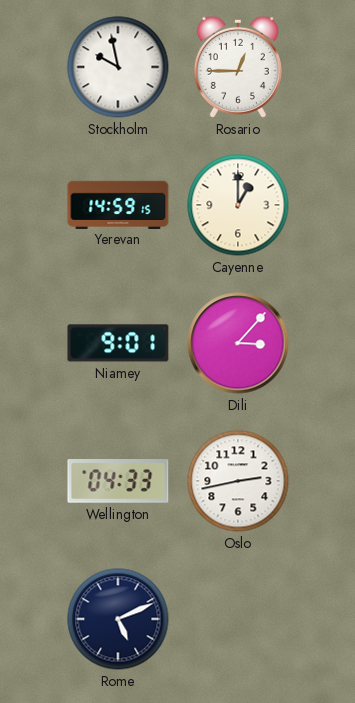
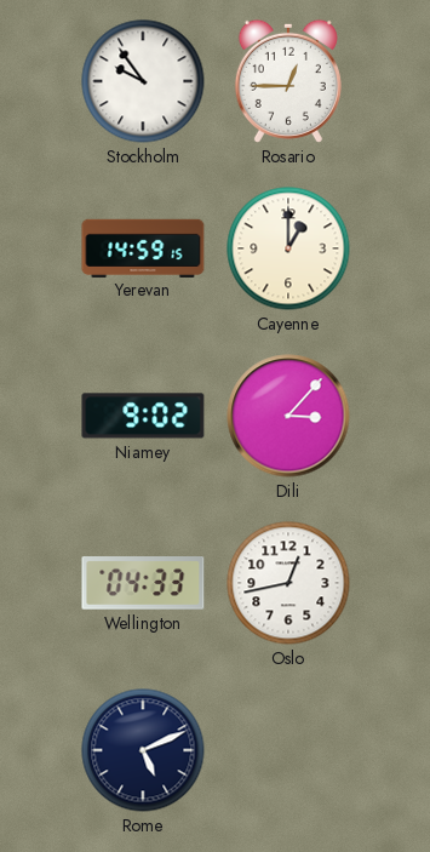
Stockholm: 9:58 -> 9:54 (143, 81)
Niamey: 9:01 -> 9:02 (143, 416)
Oslo: 2:43 -> 12:43 (288, 583)
